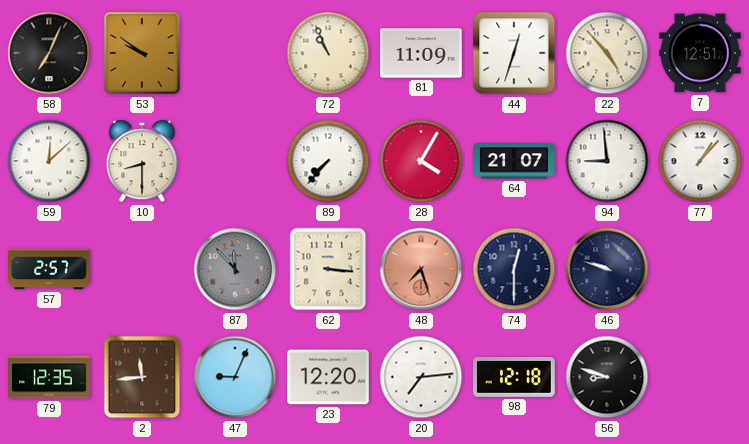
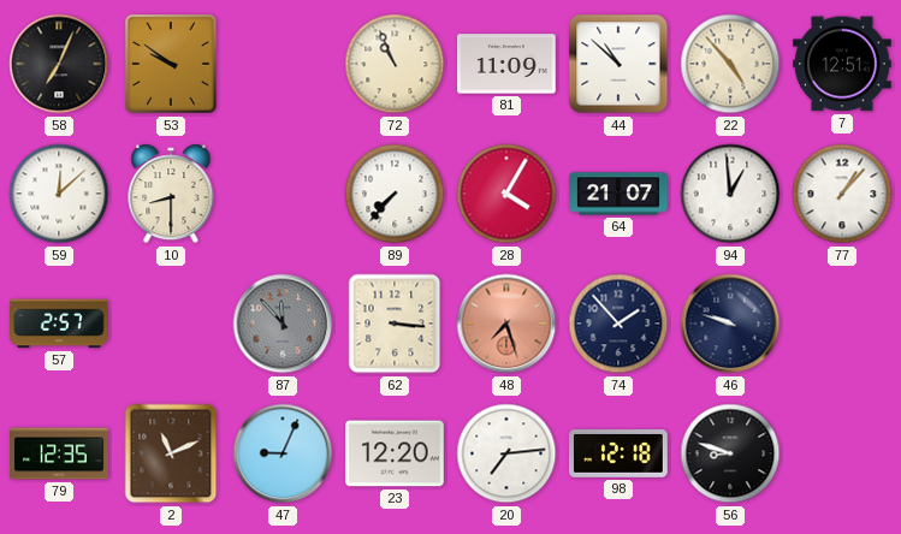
44: 12:33 -> 10:52 (618, 64)
94: 8:59 -> 12:59 (730, 194)
74: 12:30 -> 1:53 (618, 324)
2: 11:44 -> 11:11 (171, 453)
